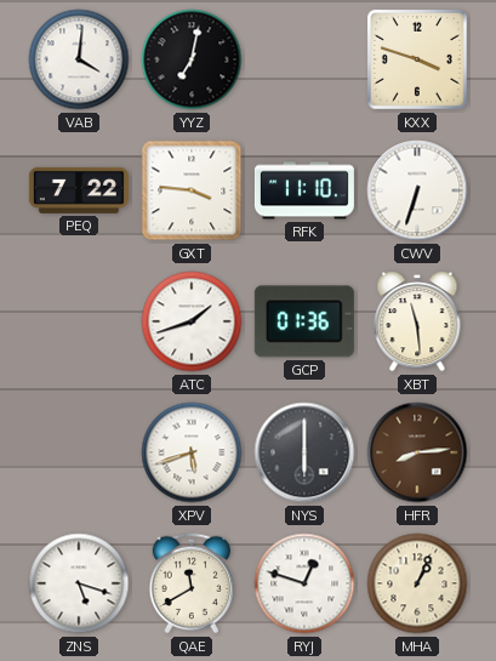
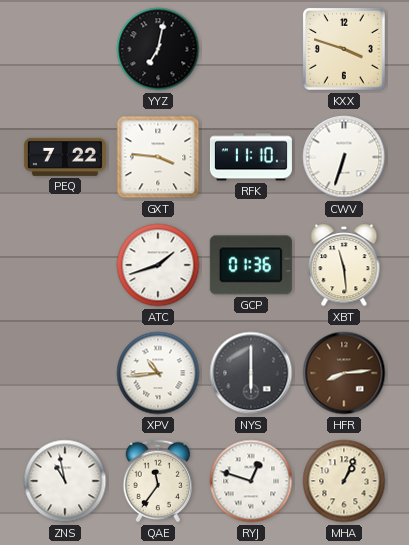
VAB: 4:01 -> none (79, 59)
XPV: 5:42 -> 10:44 (158, 373)
ZNS: 5:18 -> 10:58 (65, 481)
QAE: 11:40 -> 11:36 (158, 481)
